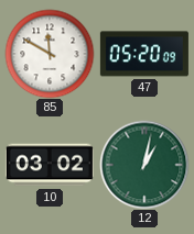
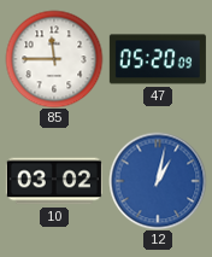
85: 11:50 -> 11:45 (54, 59)
12 dial: green -> blue (158, 181)
